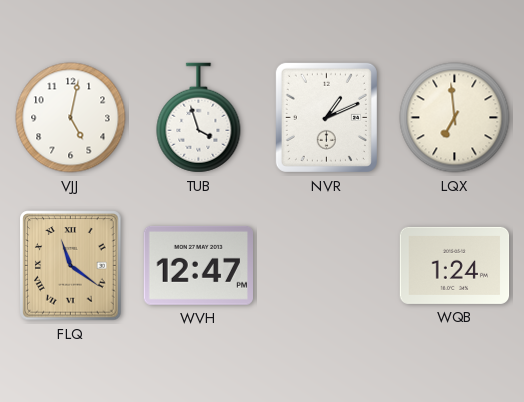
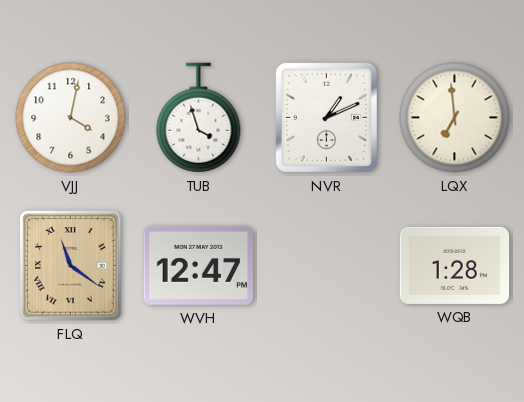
VJJ: 5:02 -> 4:02 (71, 118)
WQB: 1:24 -> 1:28 (455, 265)
